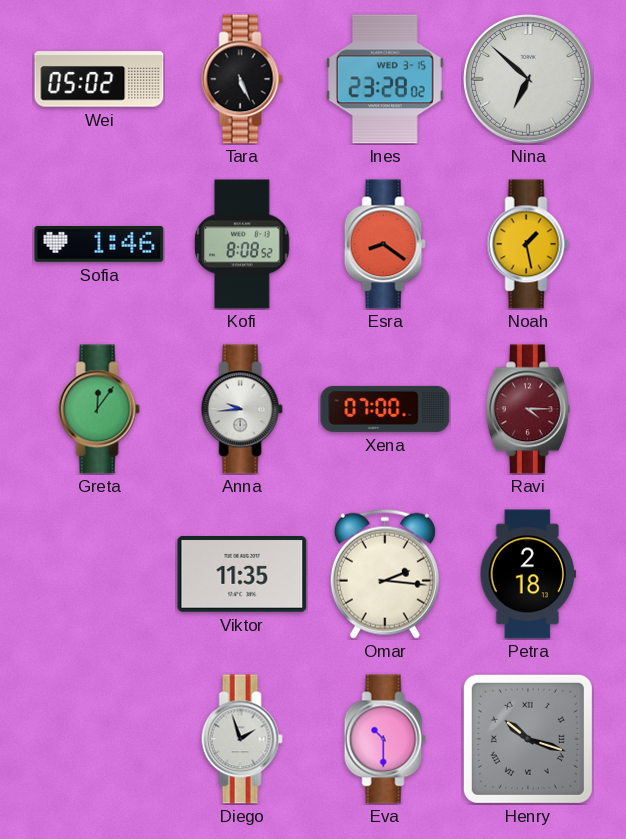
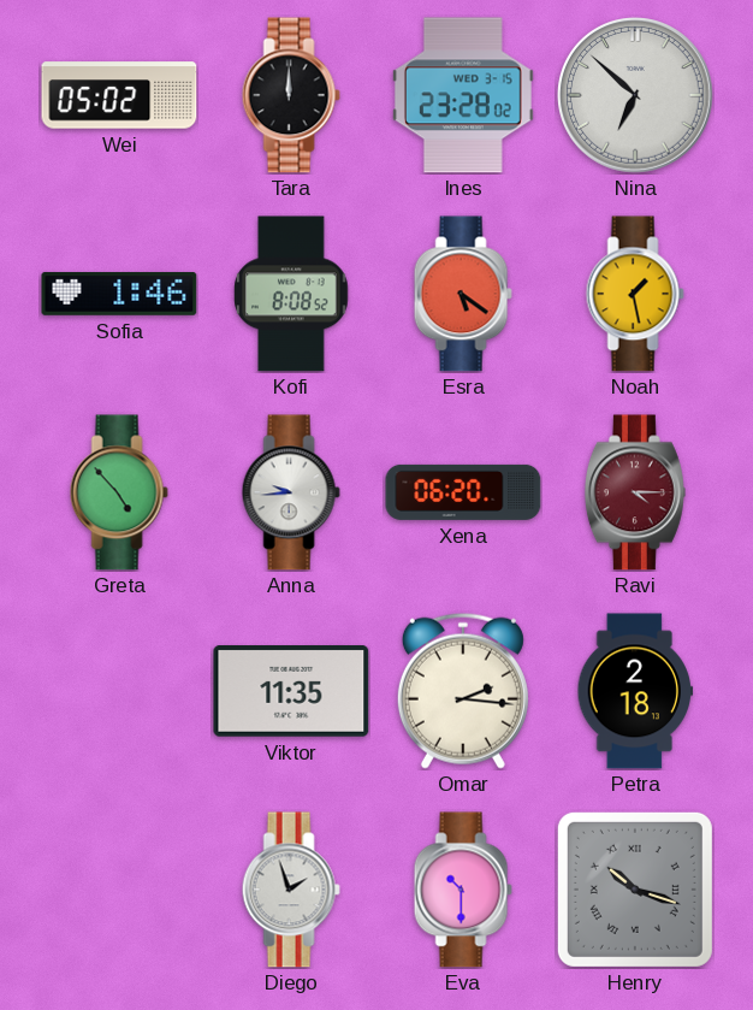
Tara: 5:26 -> 12:00 (291, 95)
Esra: 8:21 -> 5:21 (463, 294)
Greta: 12:06 -> 4:53 (119, 492)
Xena: 07:00 -> 06:20 (463, 492)
